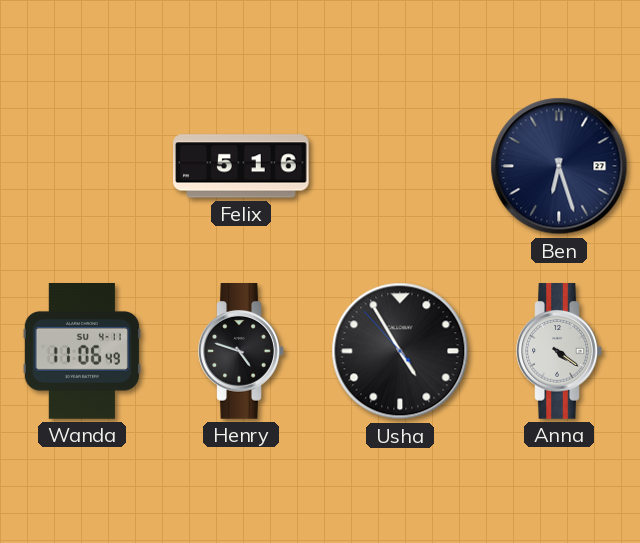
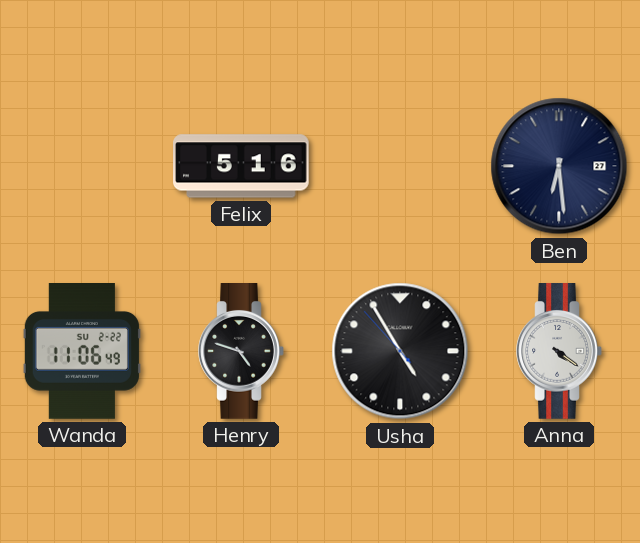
Ben: 6:27 -> 6:29 (559, 166)
Wanda date: SU 4-11 -> SU 2-22 (82, 352)
